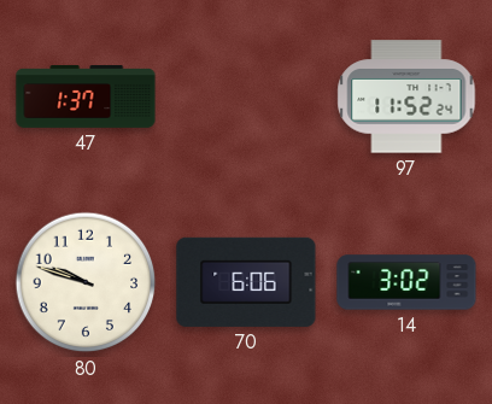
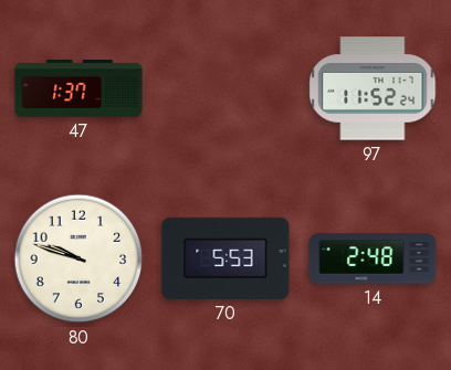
70: 6:06 -> 5:53 (225, 258)
14: 3:02 -> 2:48 (373, 258)
